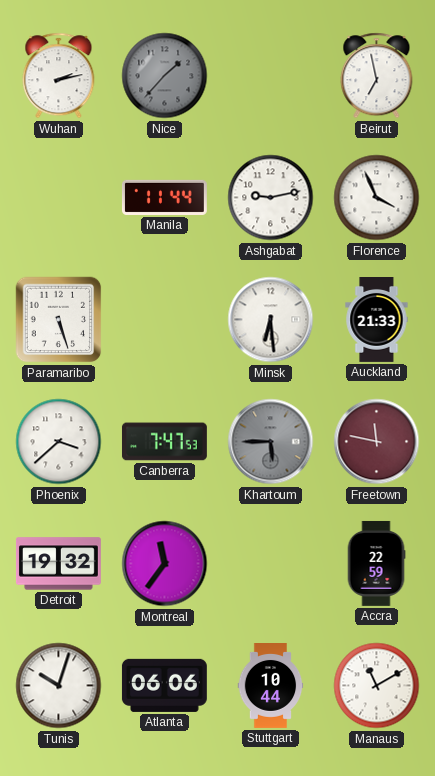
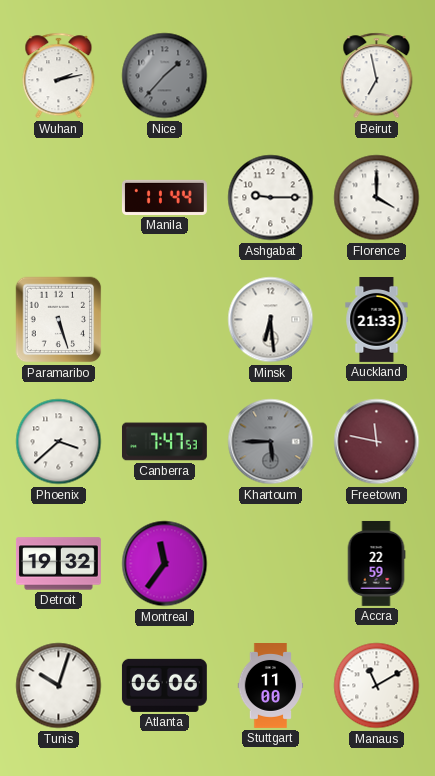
Ashgabat: 9:13 -> 9:15 (271, 198)
Florence: 3:56 -> 4:00 (377, 198)
Stuttgart: 10:44 -> 11:00 (271, 686)
